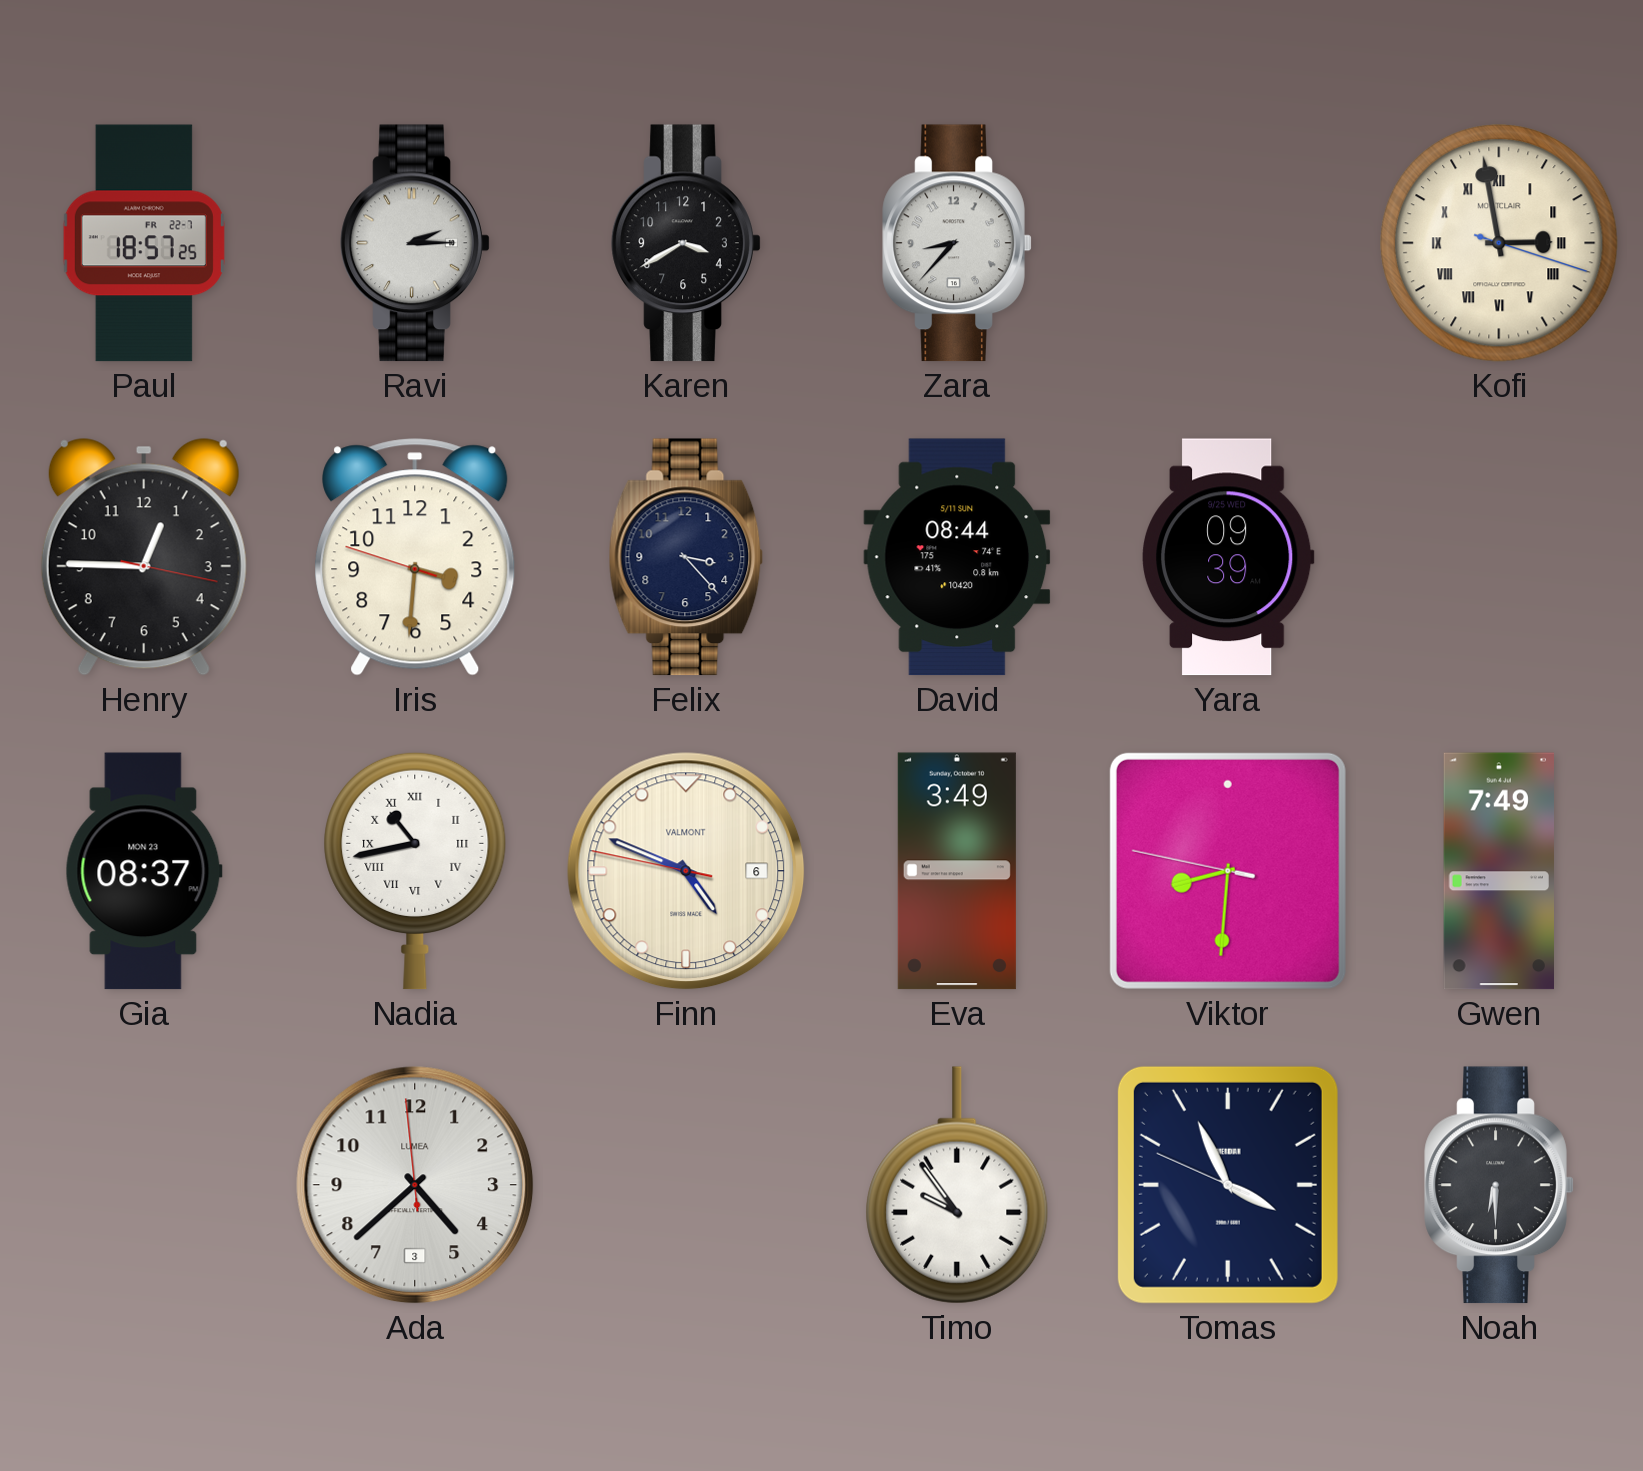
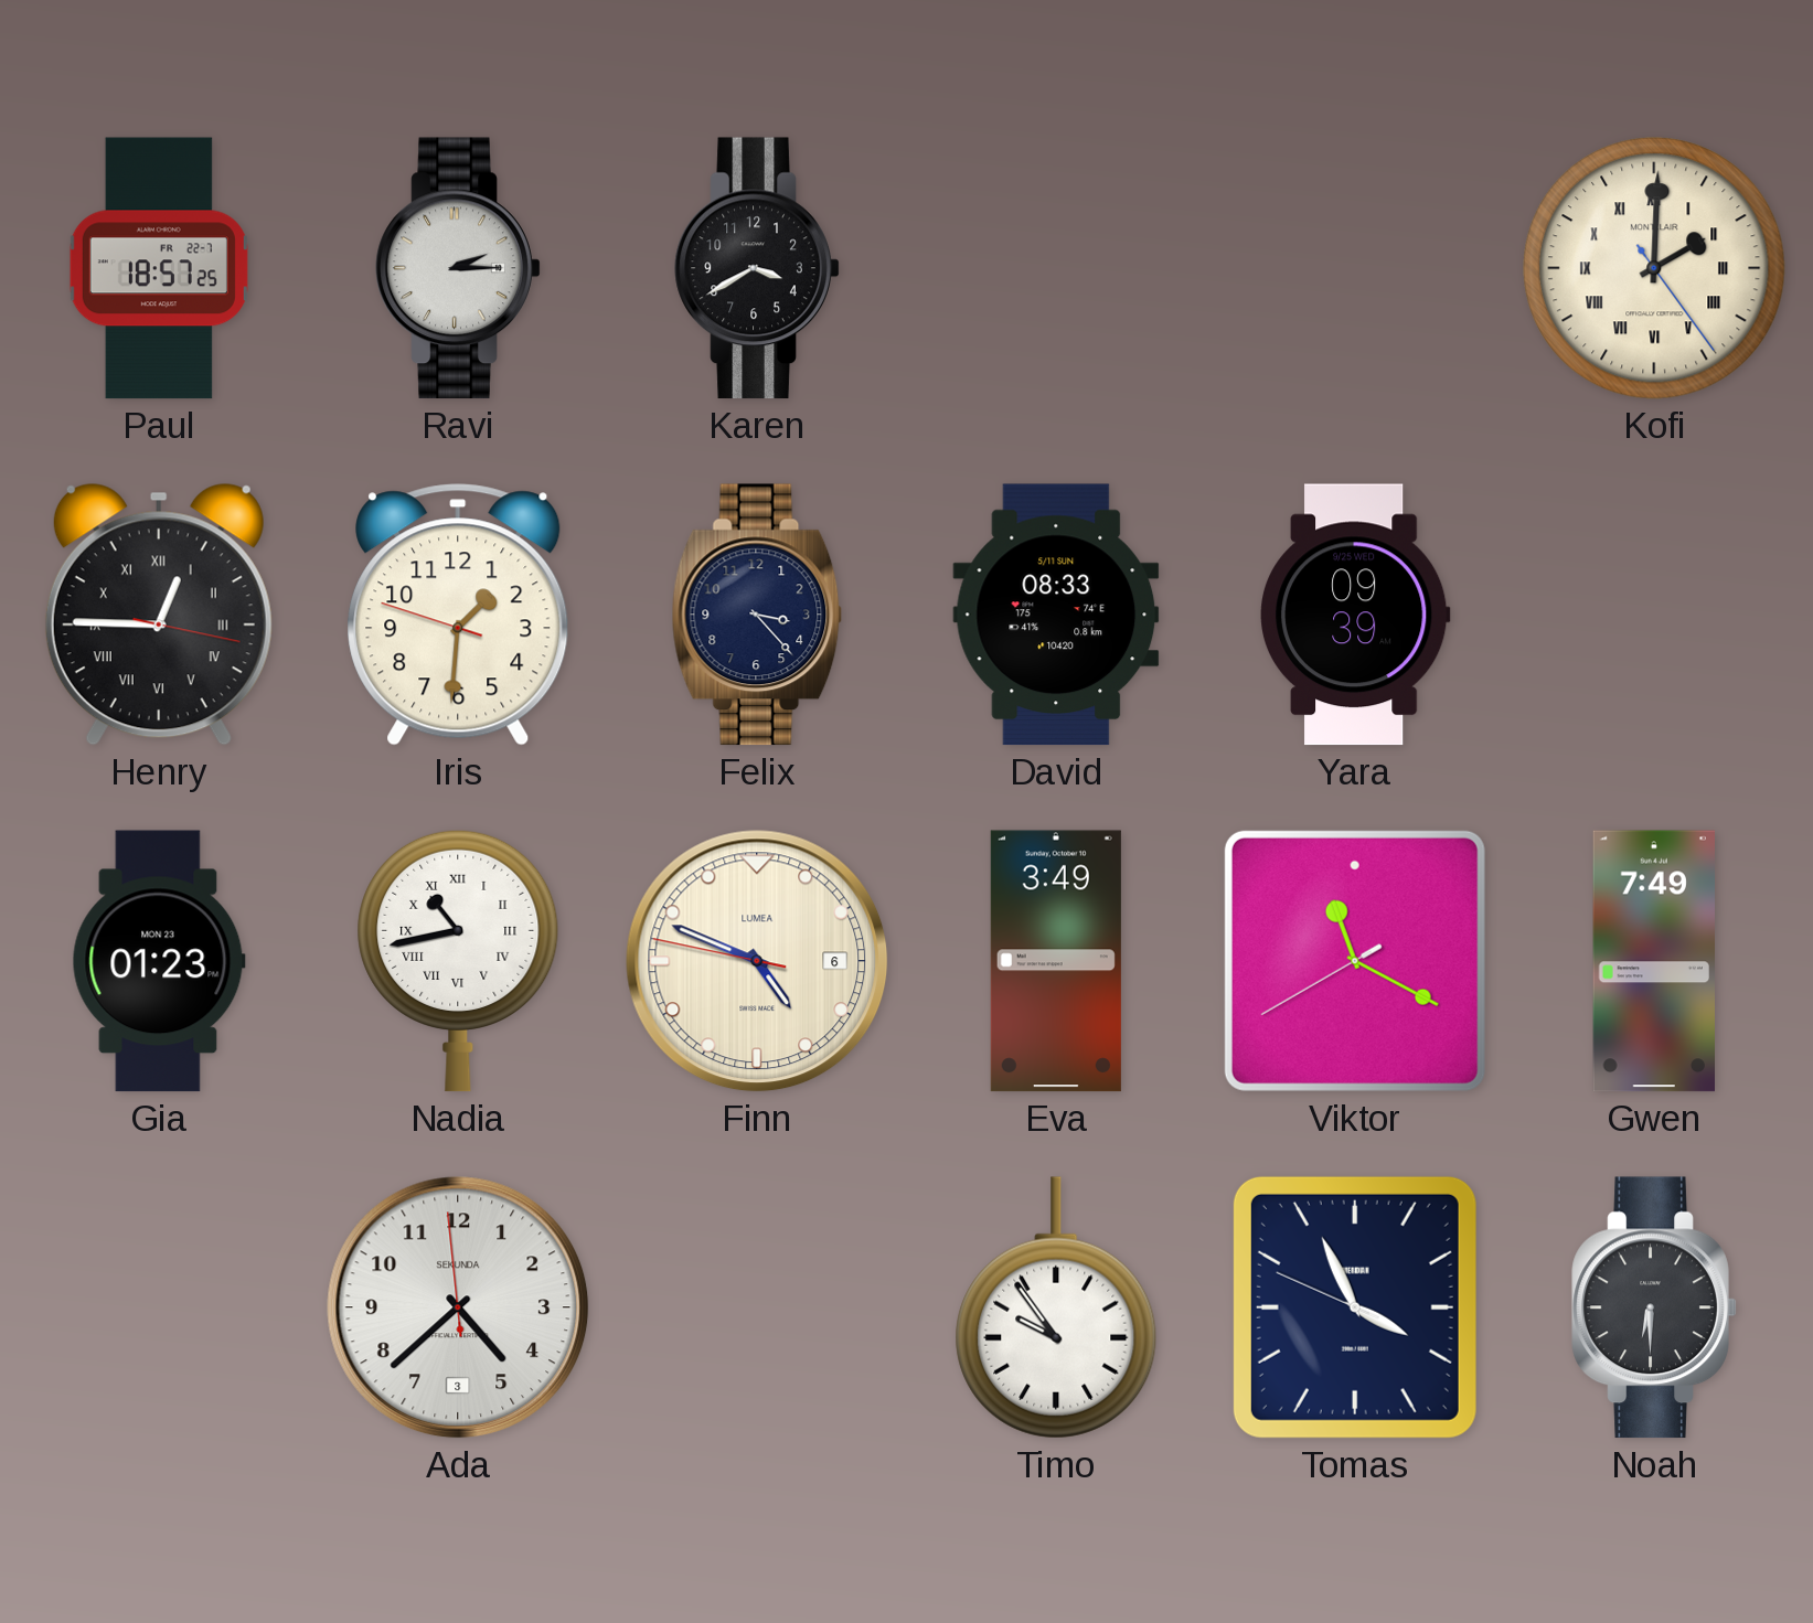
Zara: 8:37 -> none (957, 243)
Kofi: 2:58 -> 2:00 (1654, 268)
Henry numerals: Arabic -> Roman (159, 615)
Iris: 3:30 -> 1:30 (458, 615)
David: 08:44 -> 08:33 (1056, 615)
Gia: 08:37 -> 01:23 (159, 961)
Finn brand: VALMONT -> LUMEA (757, 961)
Viktor: 8:30 -> 11:19 (1355, 961)
Ada brand: LUMEA -> SEKUNDA (458, 1307)
